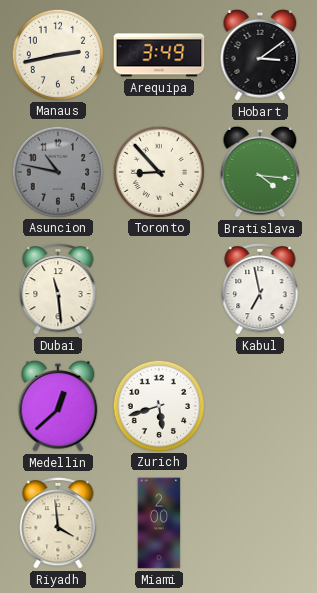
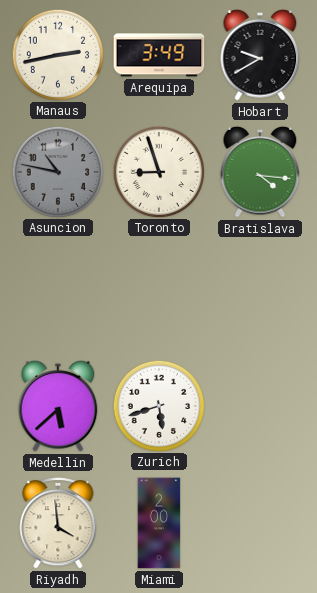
Hobart: 3:09 -> 9:40 (260, 55)
Toronto: 8:53 -> 8:57 (158, 171)
Dubai: 11:29 -> none (58, 290)
Kabul: 6:58 -> none (260, 290)
Medellin: 12:38 -> 5:38 (58, 406)
